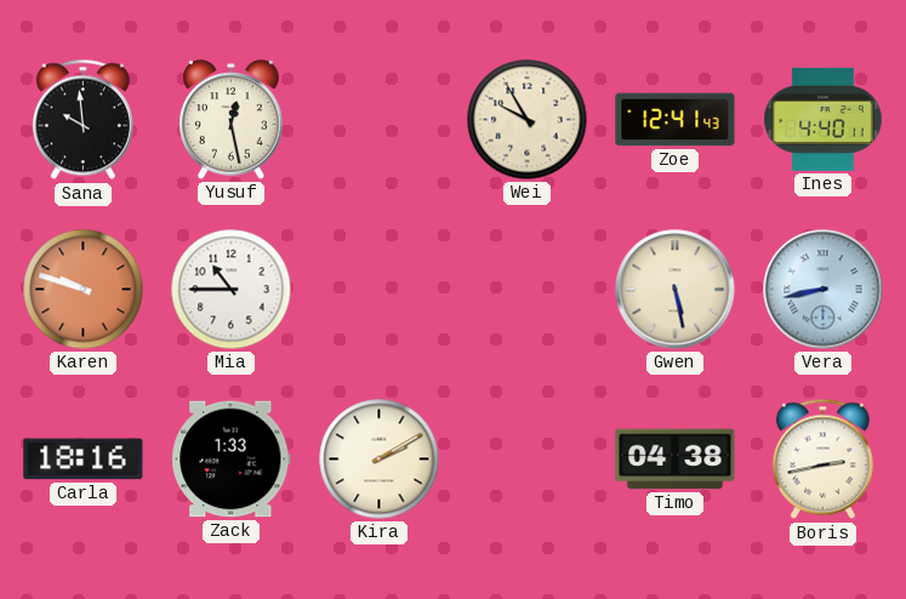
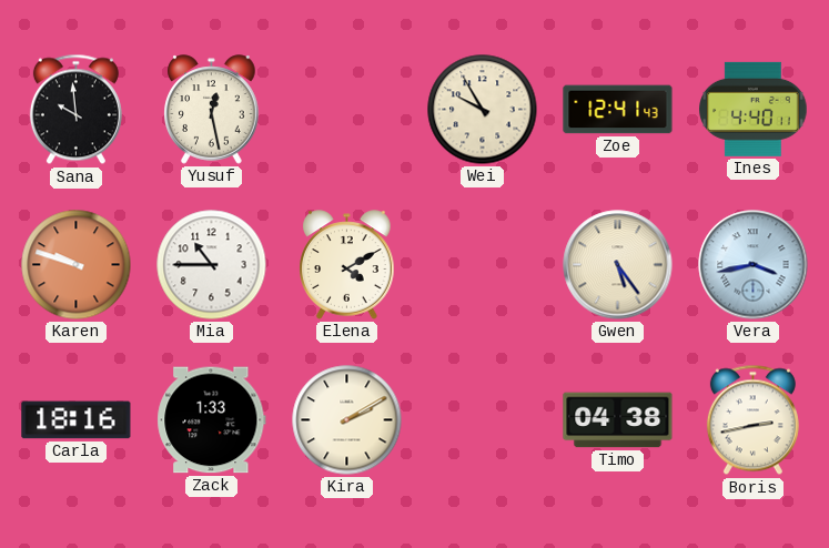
Elena: none -> 4:10 (347, 265)
Gwen: 5:28 -> 5:24 (618, 265)
Vera: 8:43 -> 3:43 (754, 265)
